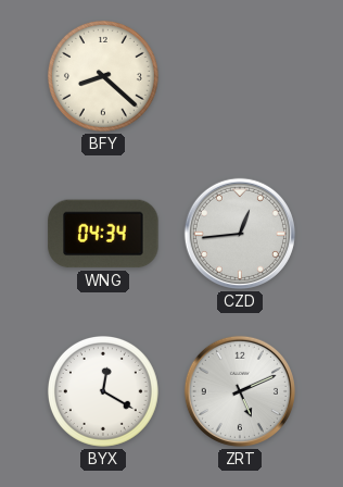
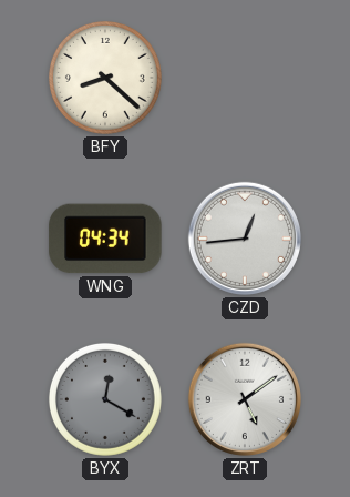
BYX dial: white -> grey (105, 399)
ZRT: 5:11 -> 5:09 (245, 399)
